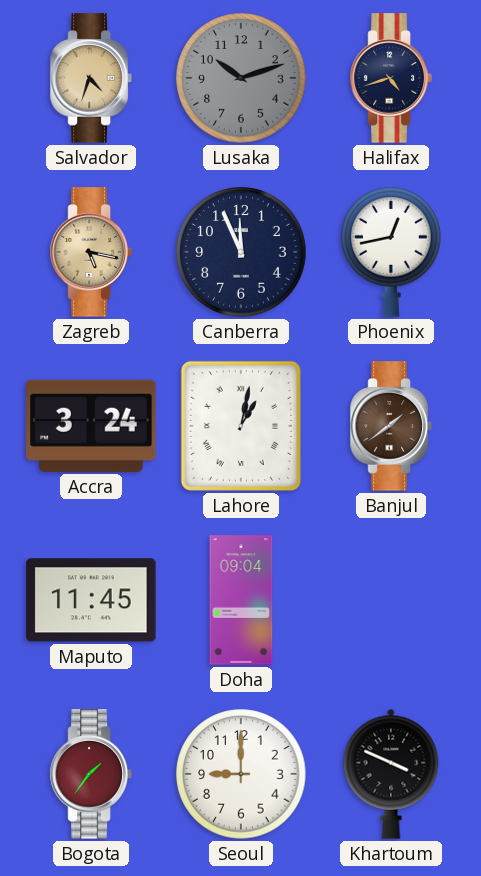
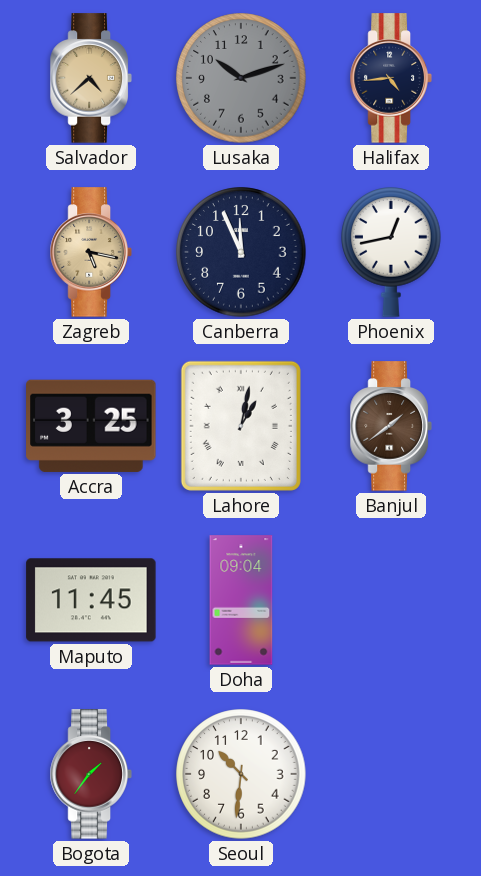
Salvador: 4:33 -> 4:38 (91, 78)
Halifax: 4:42 -> 4:44 (391, 78)
Accra: 3:24 -> 3:25 (91, 426)
Seoul: 9:00 -> 10:31 (241, 774)
Khartoum: 3:49 -> none (391, 774)
